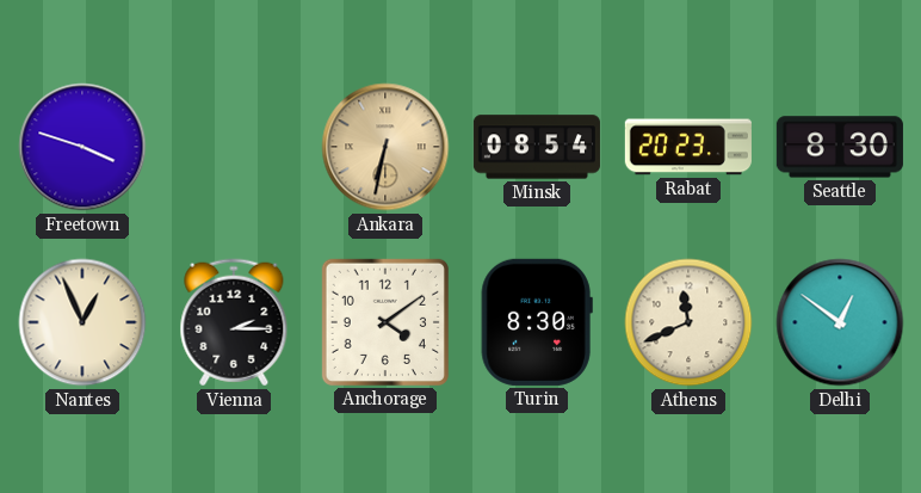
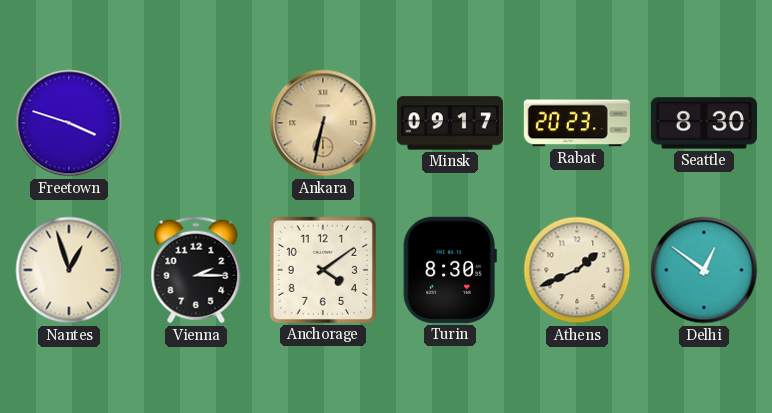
Minsk: 08:54 -> 09:17 (450, 123)
Nantes: 12:56 -> 12:57 (69, 270)
Athens: 11:41 -> 1:41 (577, 270)
